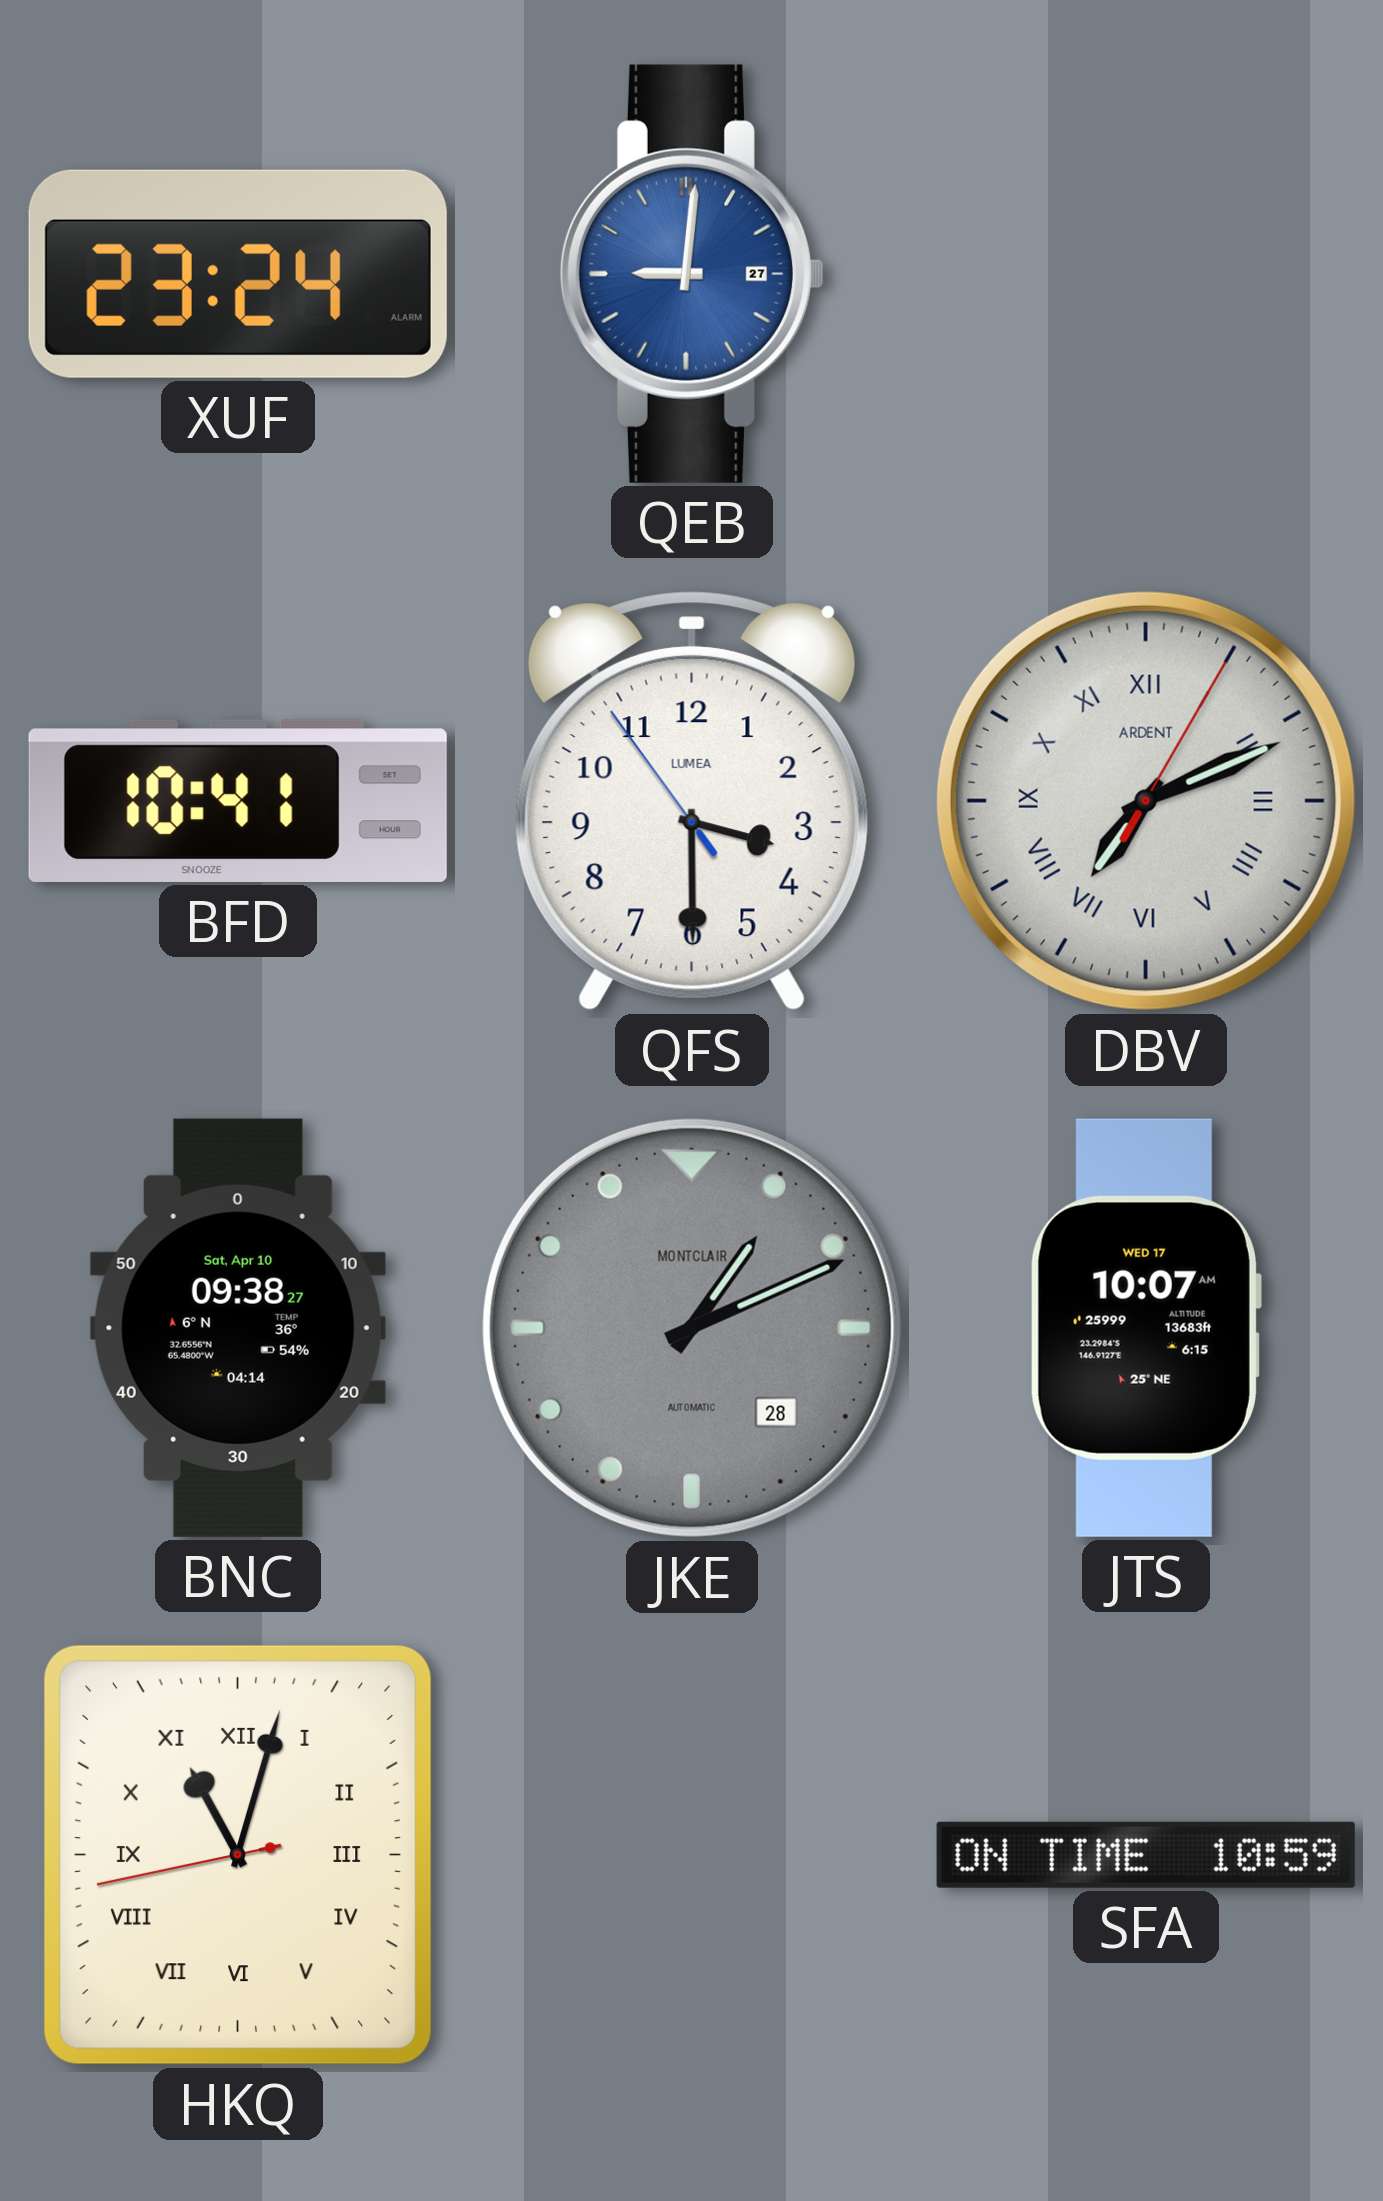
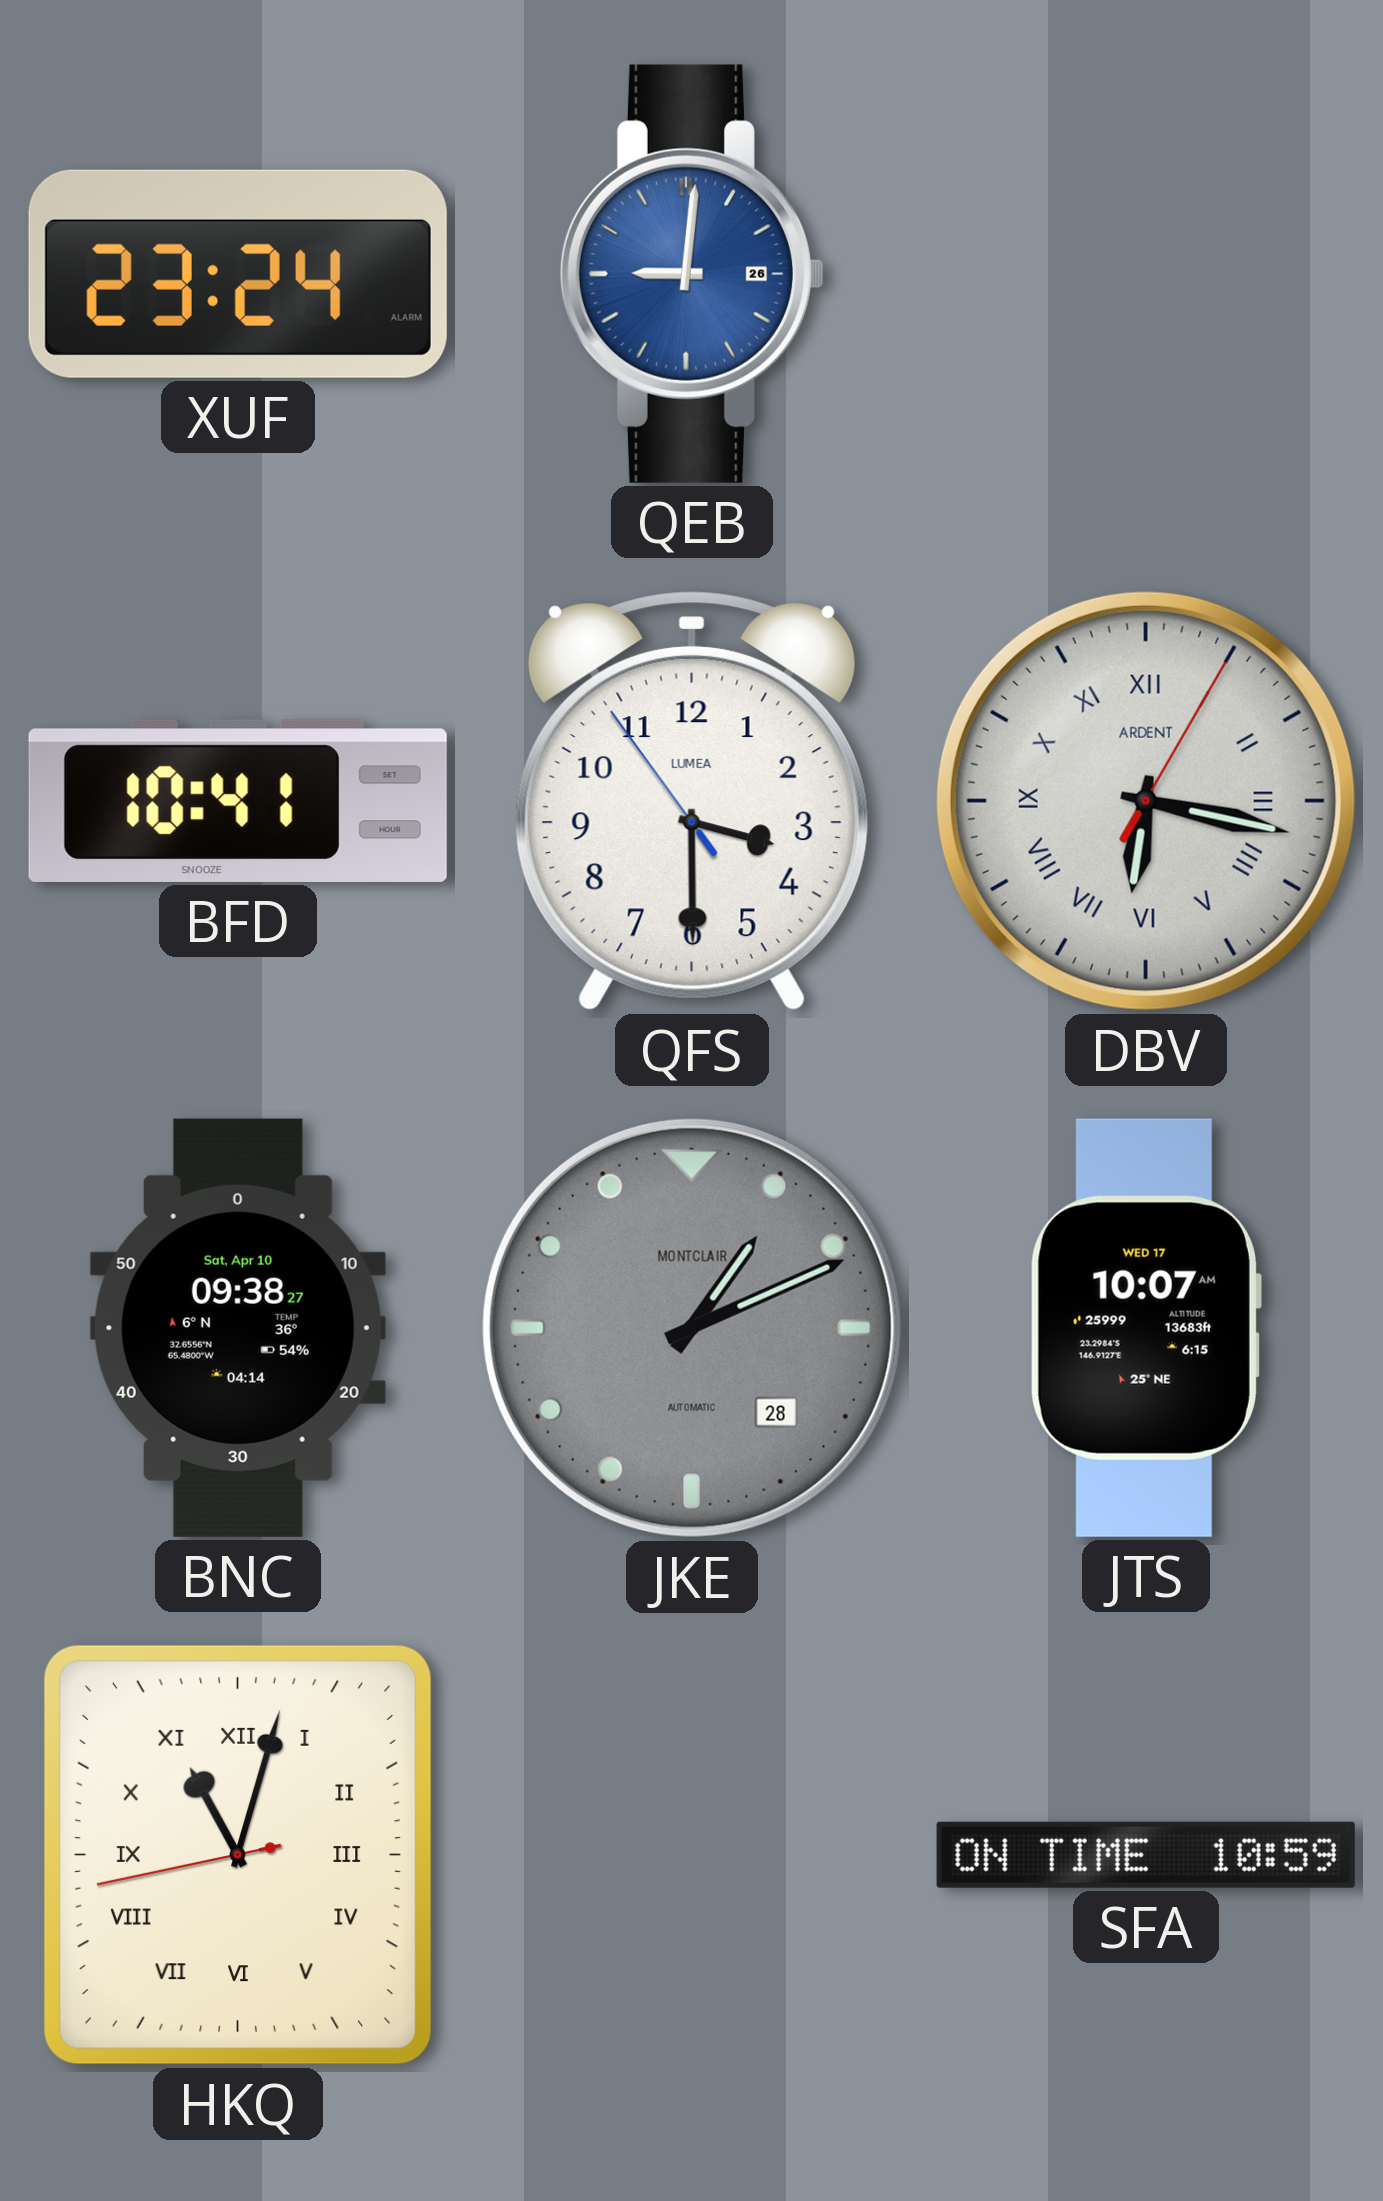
QEB date: 27 -> 26 (692, 274)
DBV: 7:11 -> 6:17 (1146, 801)
